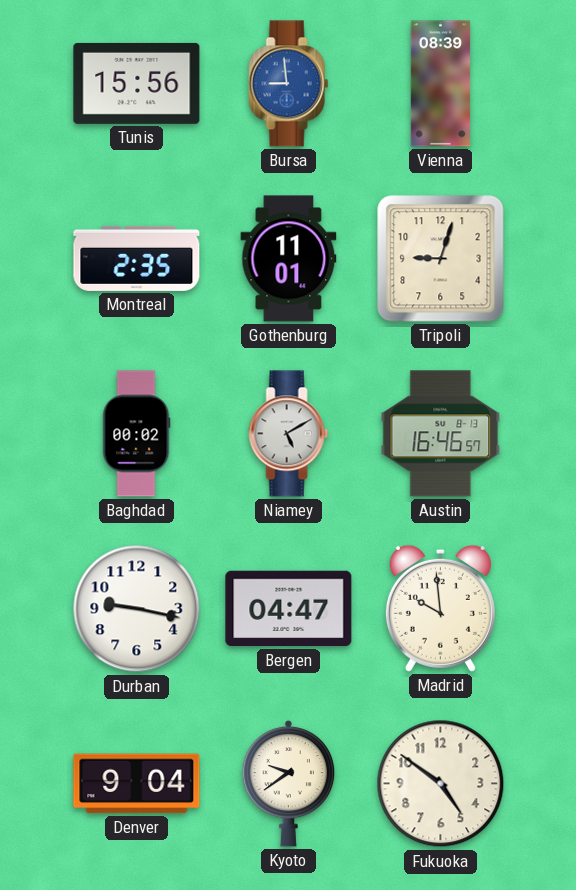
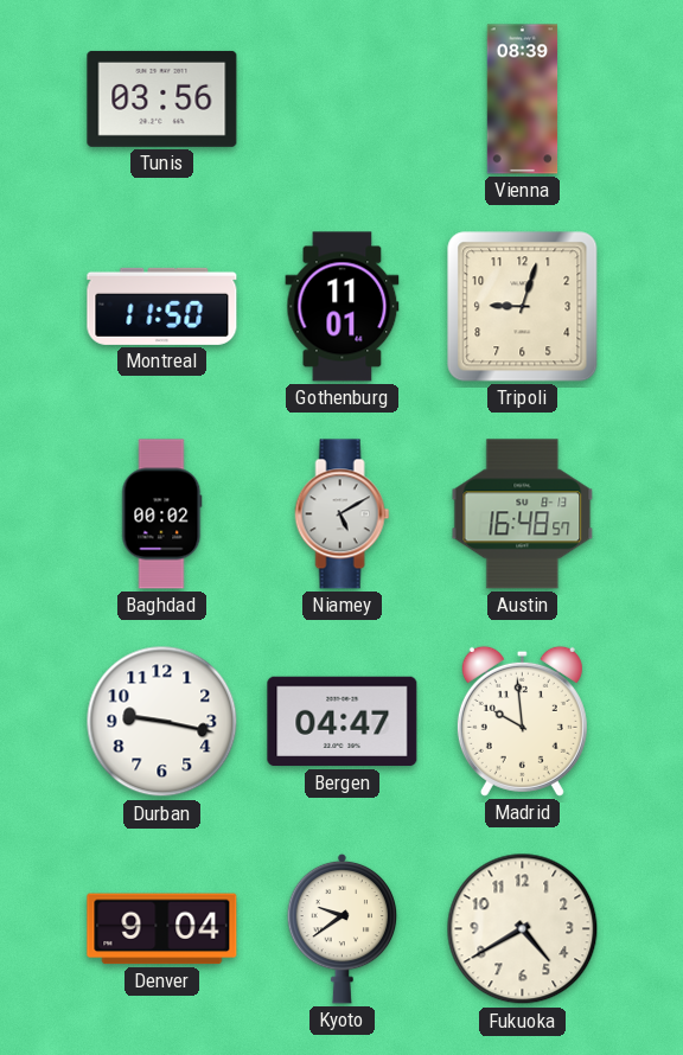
Tunis: 15:56 -> 03:56 (162, 98)
Bursa: 8:59 -> none (289, 84)
Montreal: 2:35 -> 11:50 (162, 306)
Austin: 16:46 -> 16:48 (523, 514)
Fukuoka: 4:51 -> 4:40 (523, 929)
